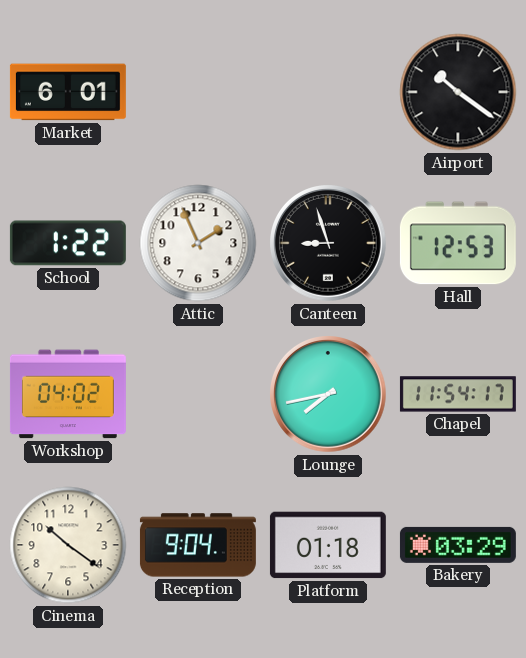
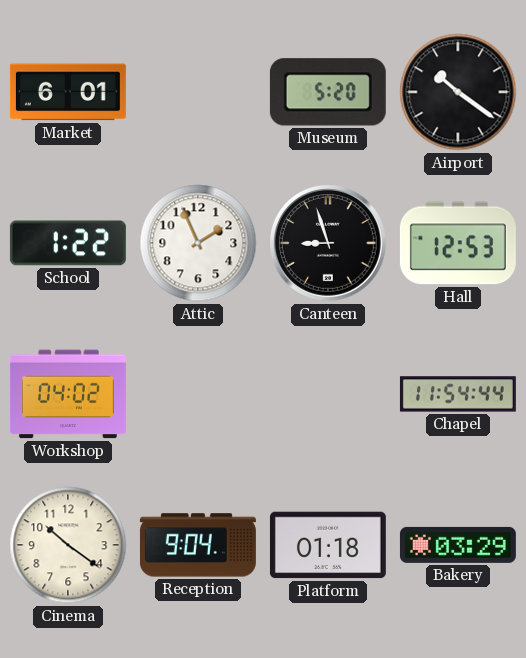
Museum: none -> 5:20 (328, 92)
Lounge: 7:43 -> none (329, 395)
Chapel: 11:54:17 -> 11:54:44 (458, 394)
